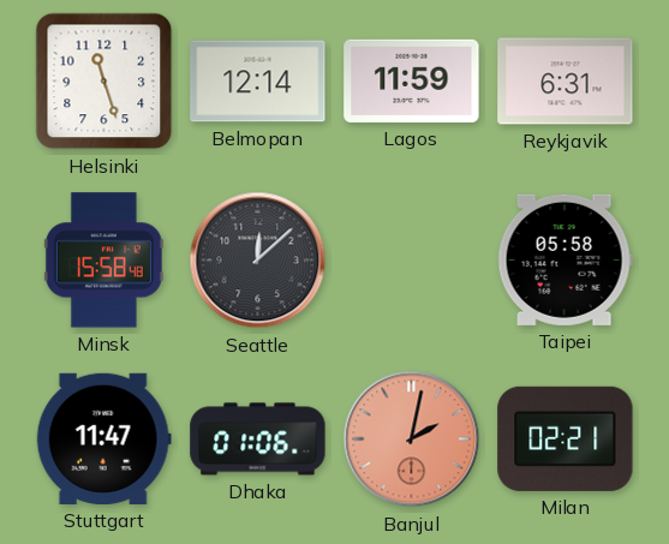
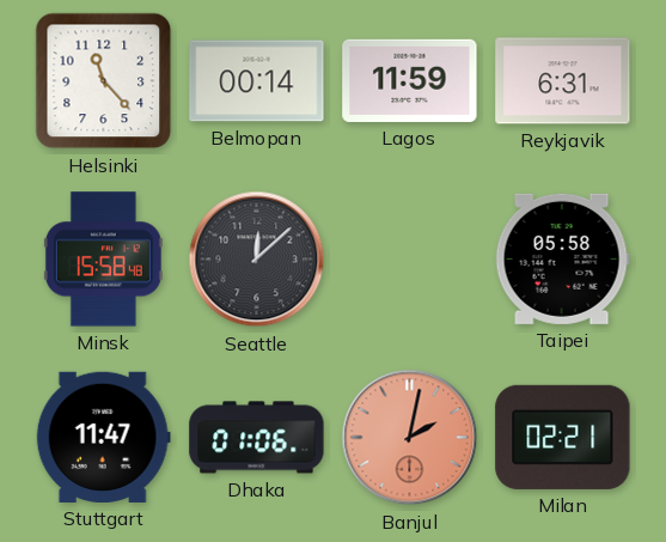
Helsinki: 11:27 -> 11:23 (104, 81)
Belmopan: 12:14 -> 00:14 (257, 81)
